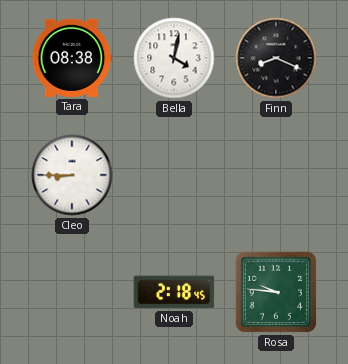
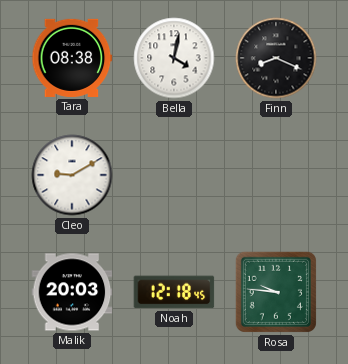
Cleo: 8:45 -> 9:10 (72, 175)
Malik: none -> 20:03 (72, 292)
Noah: 2:18 -> 12:18 (174, 292)
